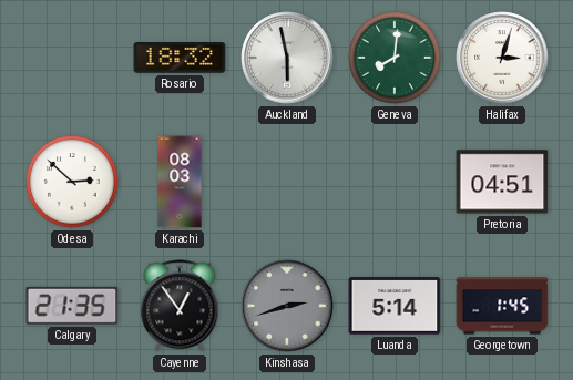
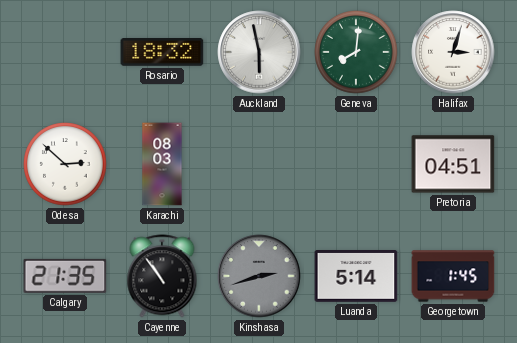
Cayenne: 12:54 -> 10:54 (162, 276)
